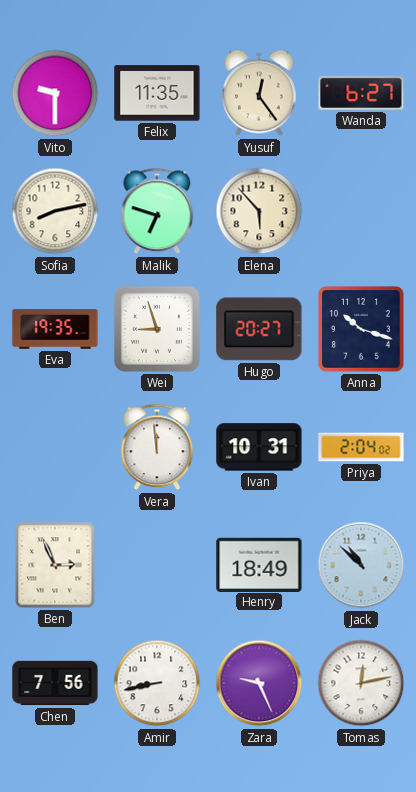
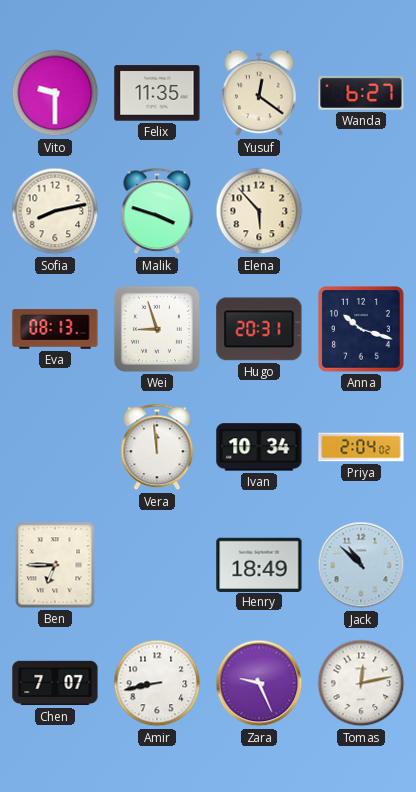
Yusuf: 12:24 -> 12:21 (260, 93)
Malik: 6:48 -> 3:48 (157, 211)
Eva: 19:35 -> 08:13 (55, 329)
Hugo: 20:27 -> 20:31 (259, 329)
Ivan: 10:31 -> 10:34 (259, 447)
Ben: 2:56 -> 6:45 (55, 565)
Chen: 7:56 -> 7:07 (55, 683)
